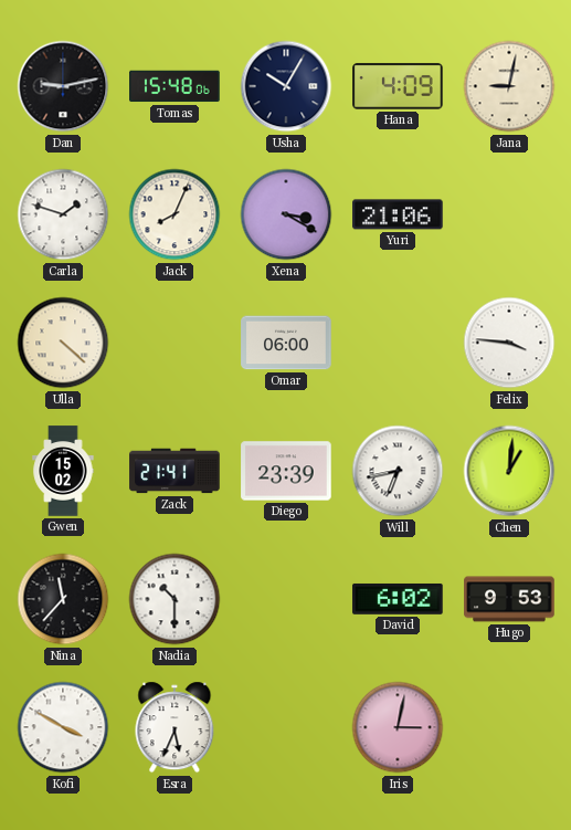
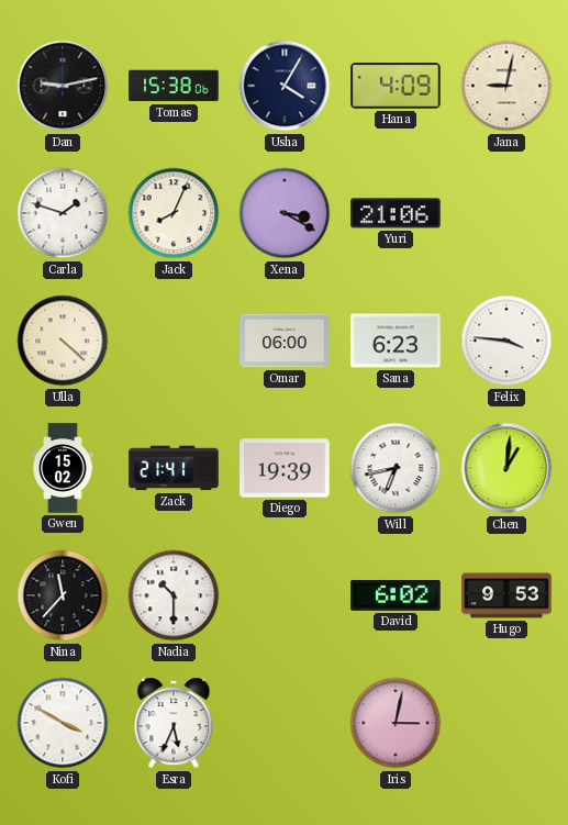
Tomas: 15:48 -> 15:38 (174, 86)
Usha: 10:05 -> 4:05 (285, 86)
Sana: none -> 6:23 (396, 341)
Diego: 23:39 -> 19:39 (285, 468)
